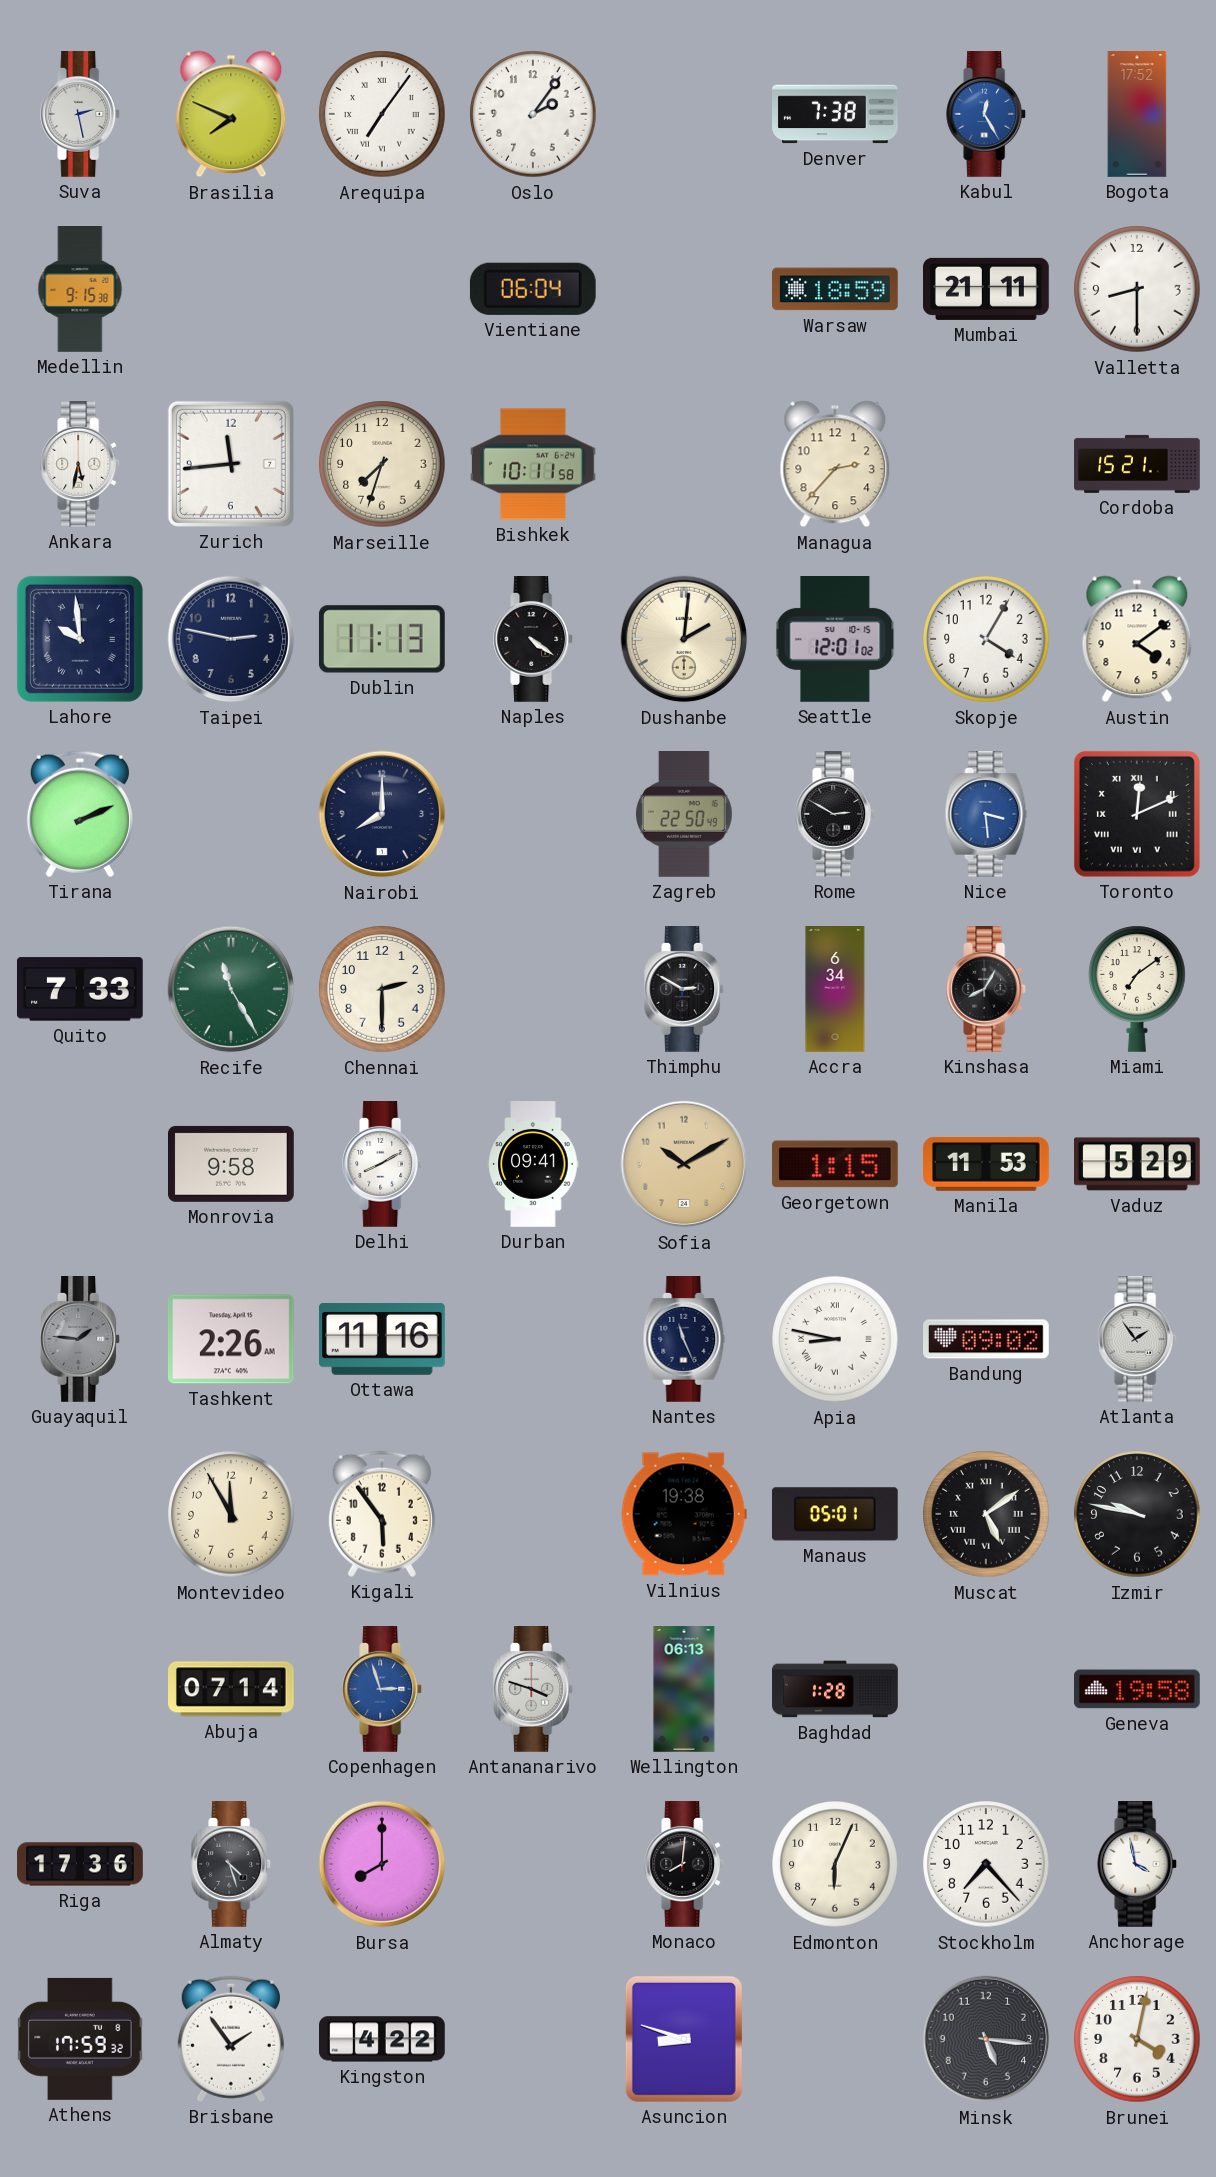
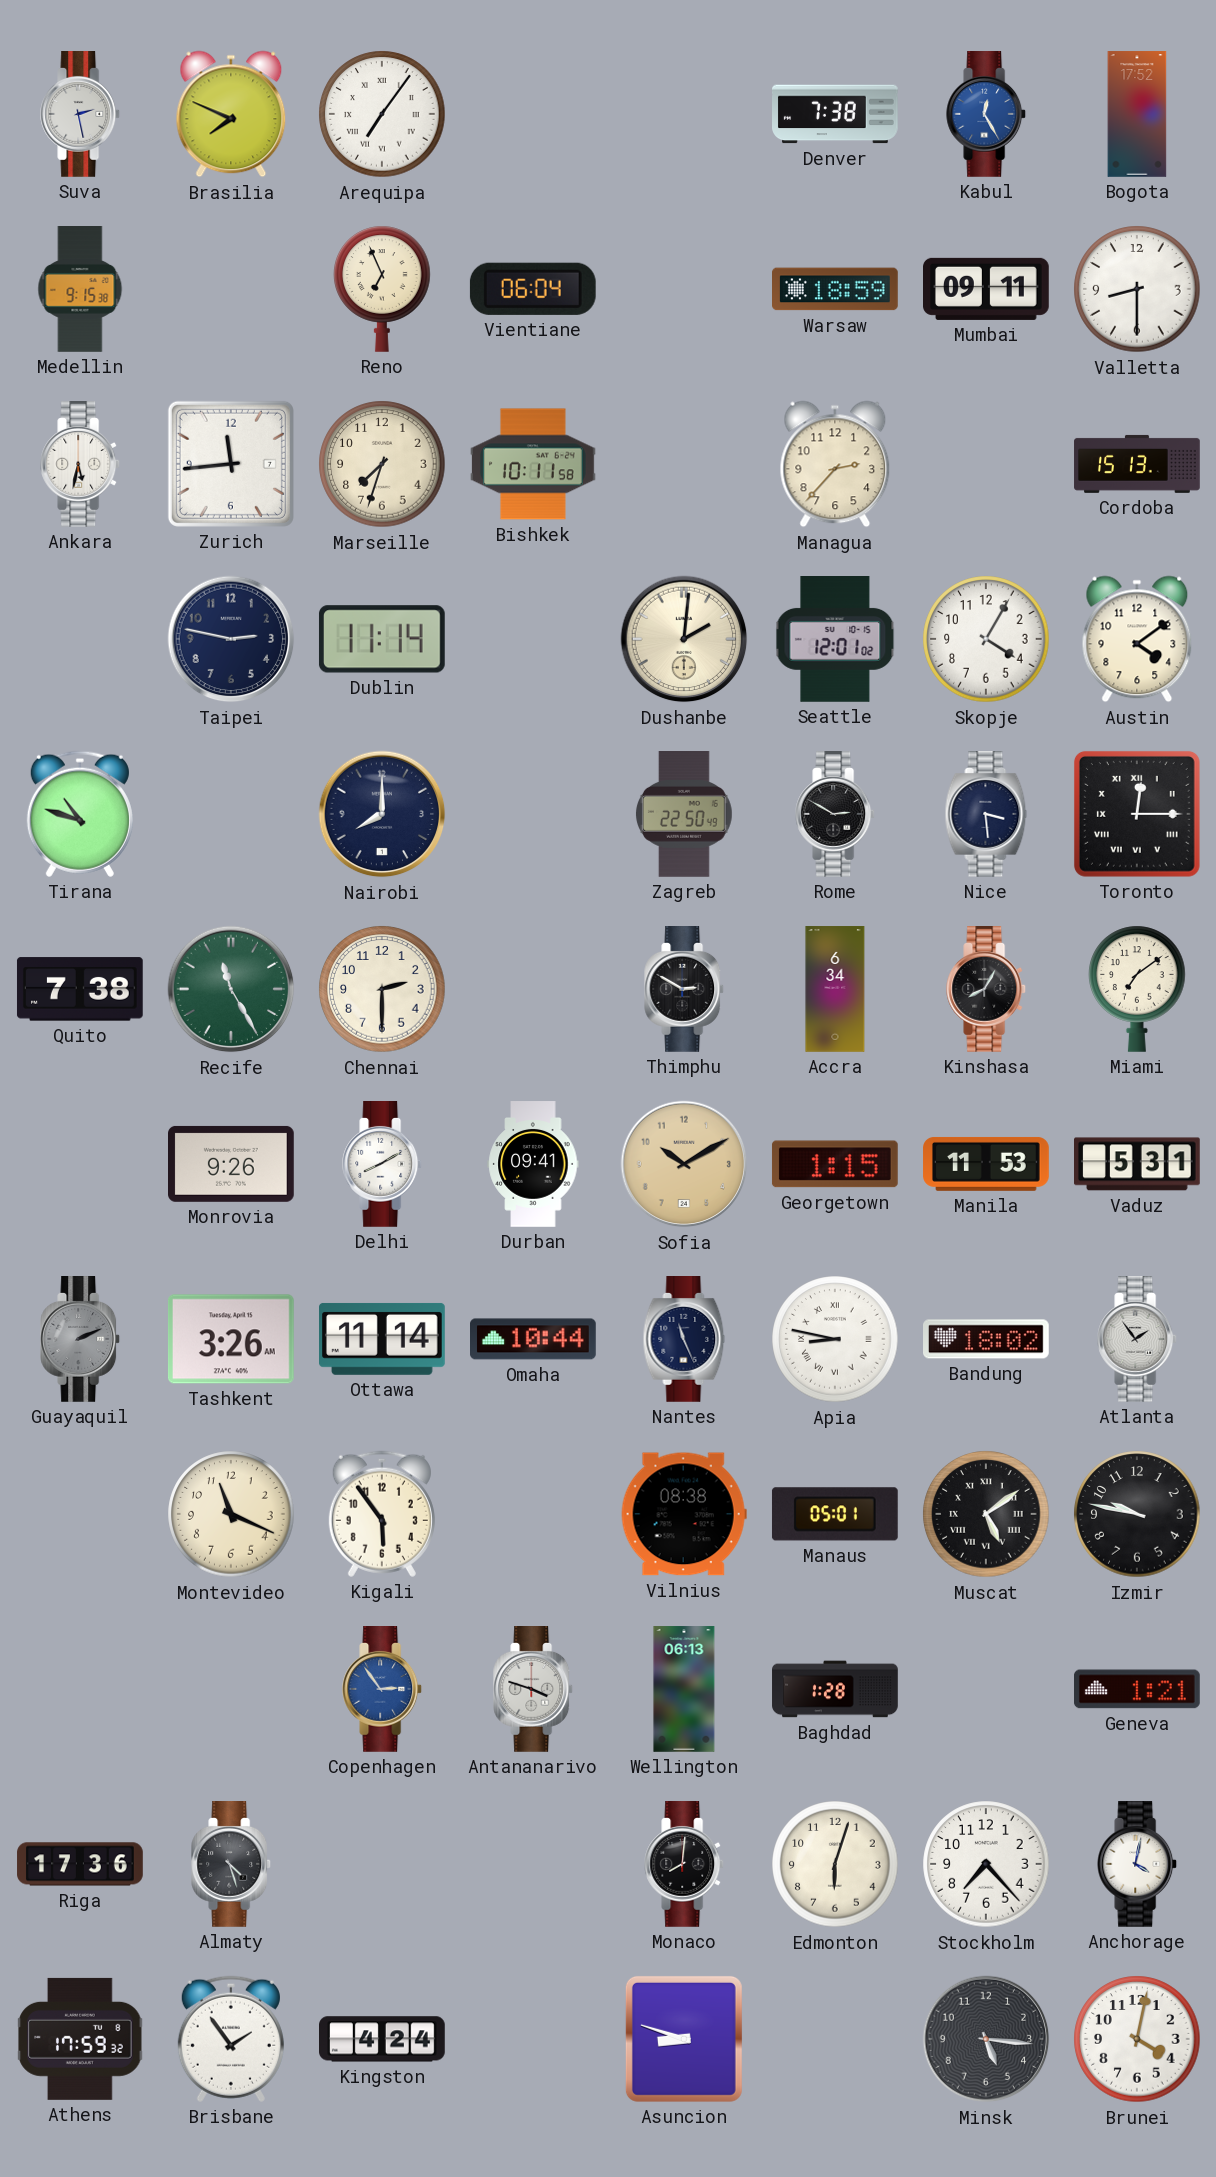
Oslo: 2:06 -> none (533, 114)
Reno: none -> 6:56 (382, 289)
Mumbai: 21:11 -> 09:11 (987, 289)
Cordoba: 15:21 -> 15:13 (1137, 464)
Lahore: 9:59 -> none (80, 639)
Dublin: 11:13 -> 11:14 (382, 639)
Naples: 4:21 -> none (534, 640)
Tirana: 2:11 -> 10:48 (80, 814)
Nice dial: blue -> navy (986, 815)
Toronto: 12:11 -> 12:15 (1137, 814)
Quito: 7:33 -> 7:38 (80, 989)
Monrovia: 9:58 -> 9:26 (232, 1164)
Vaduz: 5:29 -> 5:31 (1138, 1164)
Guayaquil: 1:46 -> 2:11 (81, 1340)
Tashkent: 2:26 -> 3:26 (231, 1339)
Ottawa: 11:16 -> 11:14 (383, 1339)
Omaha: none -> 10:44 (534, 1339)
Bandung: 09:02 -> 18:02 (987, 1339)
Montevideo: 11:55 -> 11:19 (231, 1514)
Vilnius: 19:38 -> 08:38 (684, 1514)
Abuja: 07:14 -> none (232, 1689)
Copenhagen: 2:57 -> 2:54 (383, 1690)
Geneva: 19:58 -> 1:21 (1138, 1689)
Bursa: 8:00 -> none (382, 1864)
Edmonton: 6:04 -> 6:03 (835, 1864)
Anchorage: 3:58 -> 4:02 (1138, 1865)
Kingston: 4:22 -> 4:24 (383, 2039)
